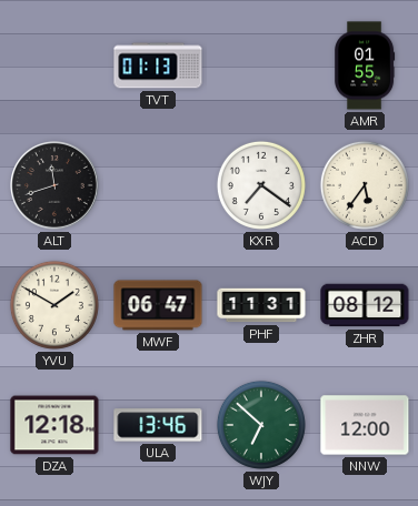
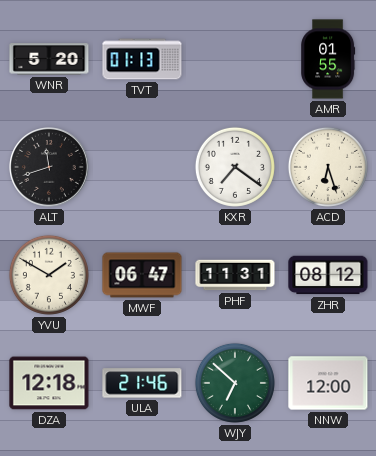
WNR: none -> 5:20 (49, 59)
ACD: 5:36 -> 6:27 (328, 167)
ULA: 13:46 -> 21:46 (142, 383)
